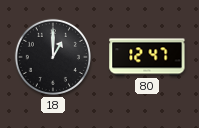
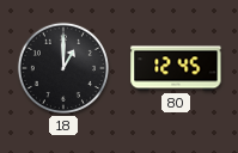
80: 12:47 -> 12:45 (176, 68)
